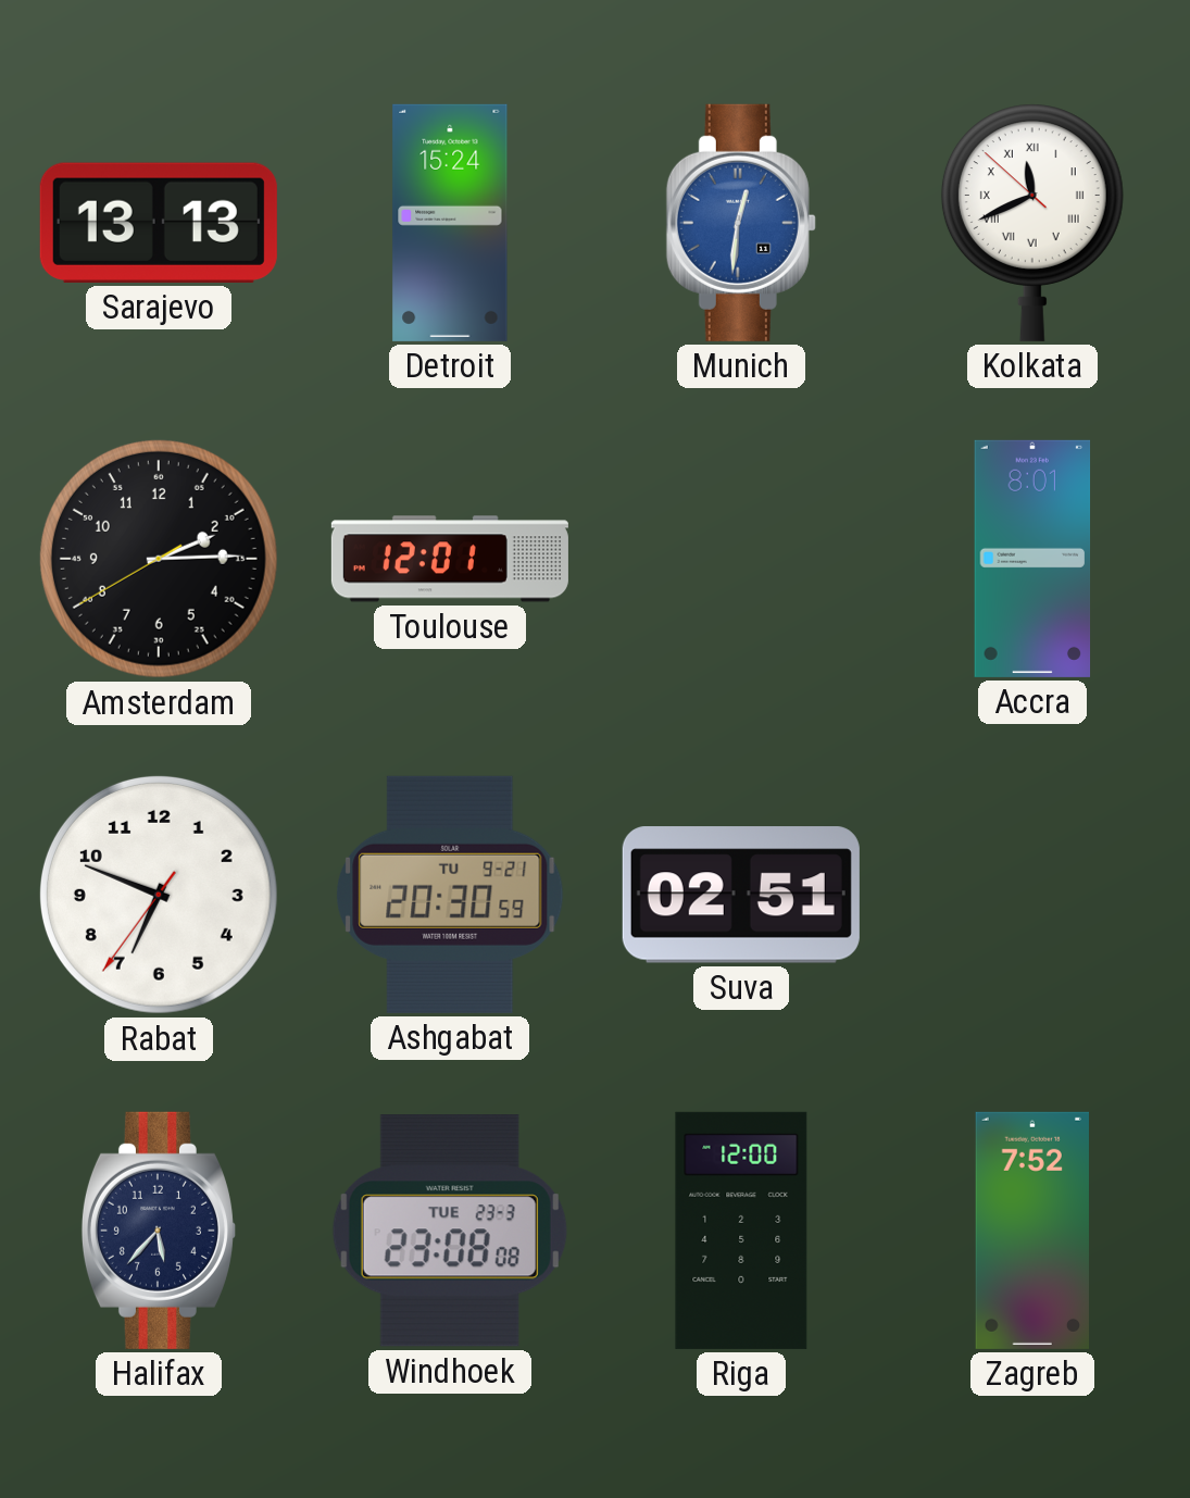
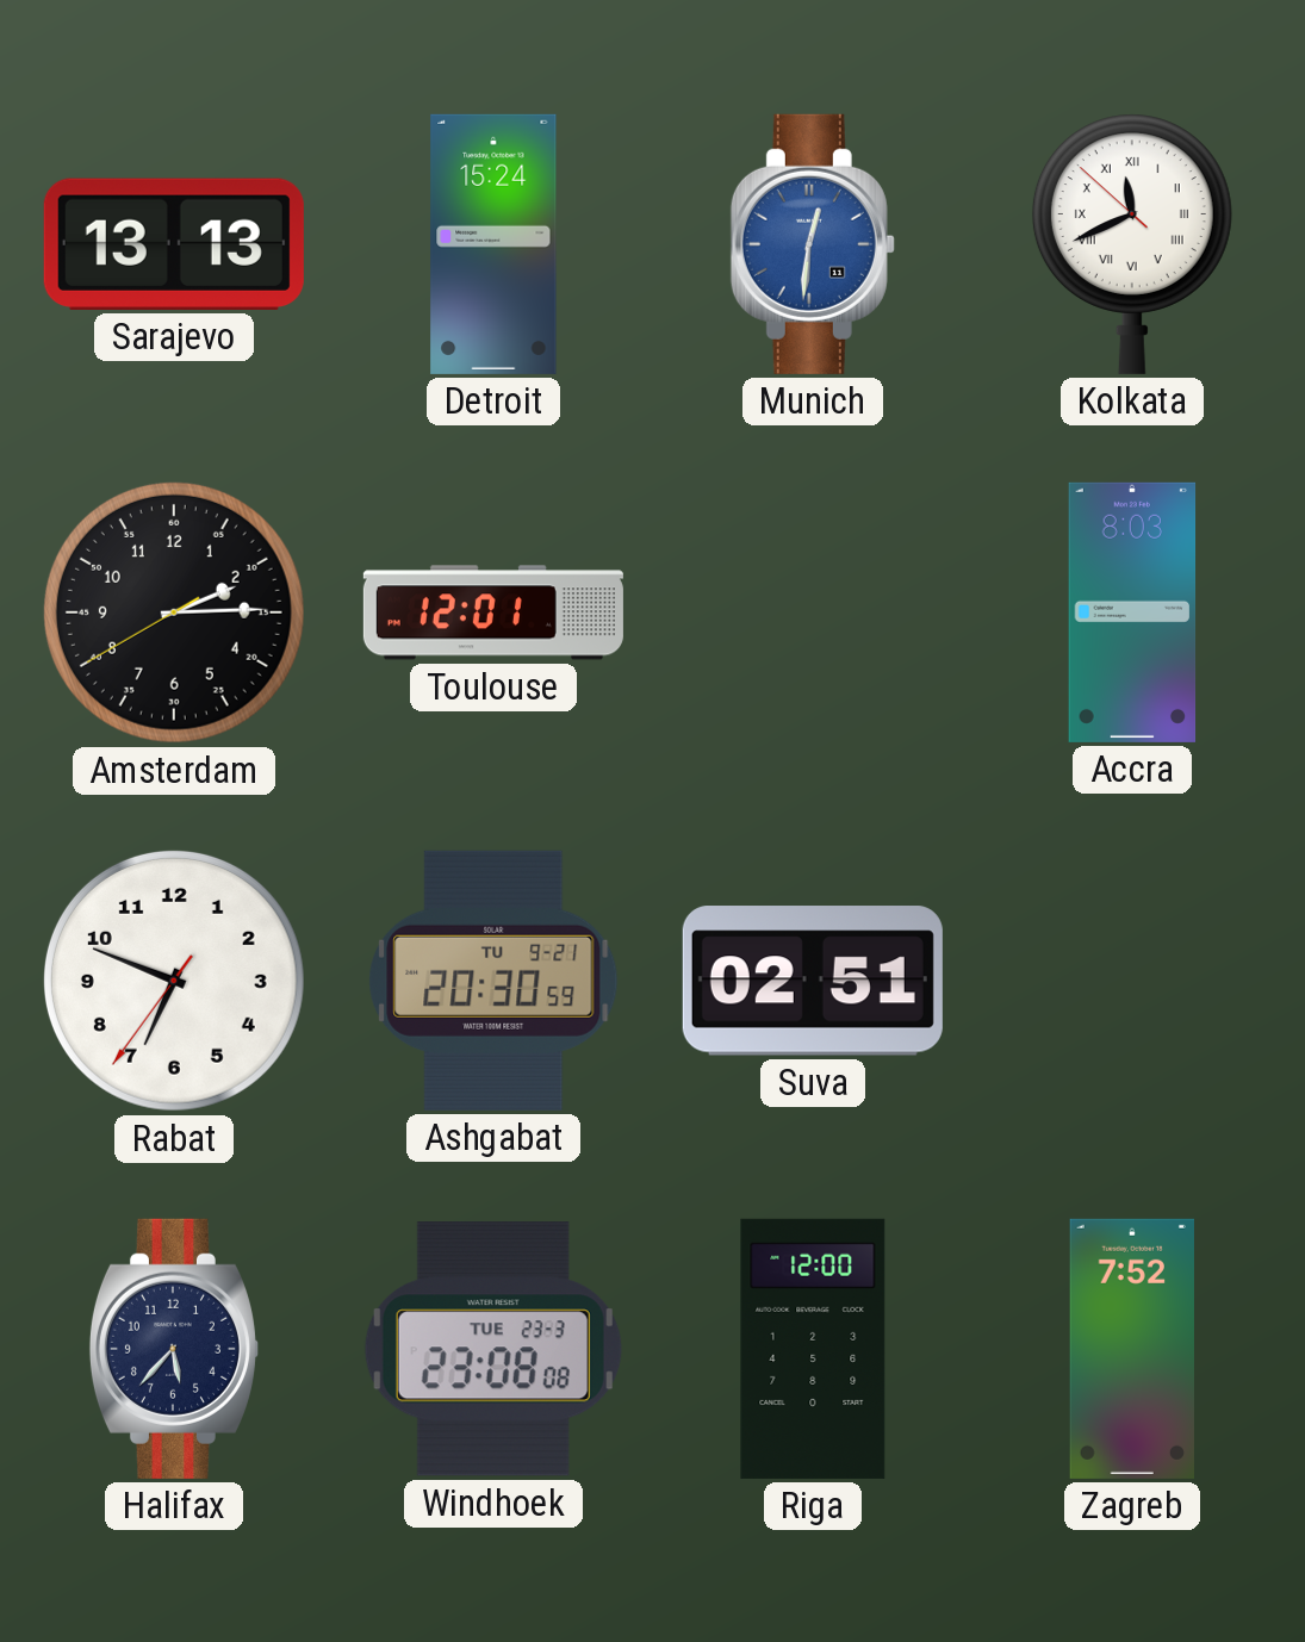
Accra: 8:01 -> 8:03 (1132, 612)
